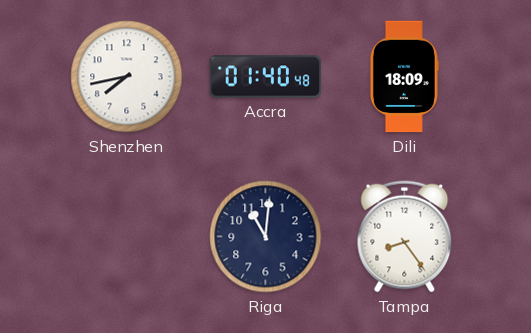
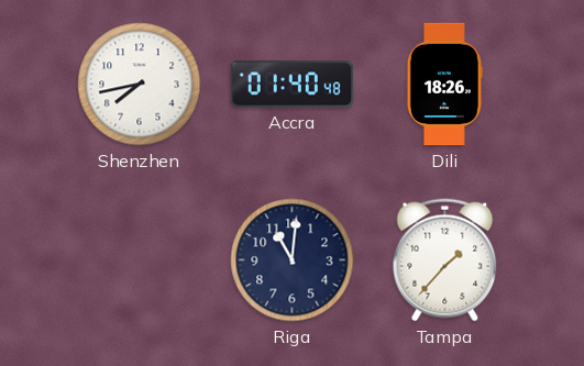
Dili: 18:09 -> 18:26 (444, 85)
Tampa: 8:24 -> 1:37 (445, 260)
